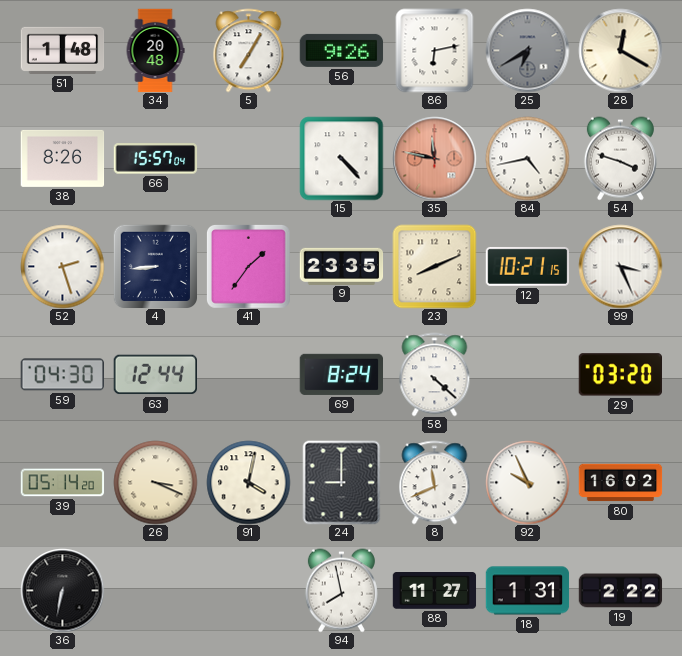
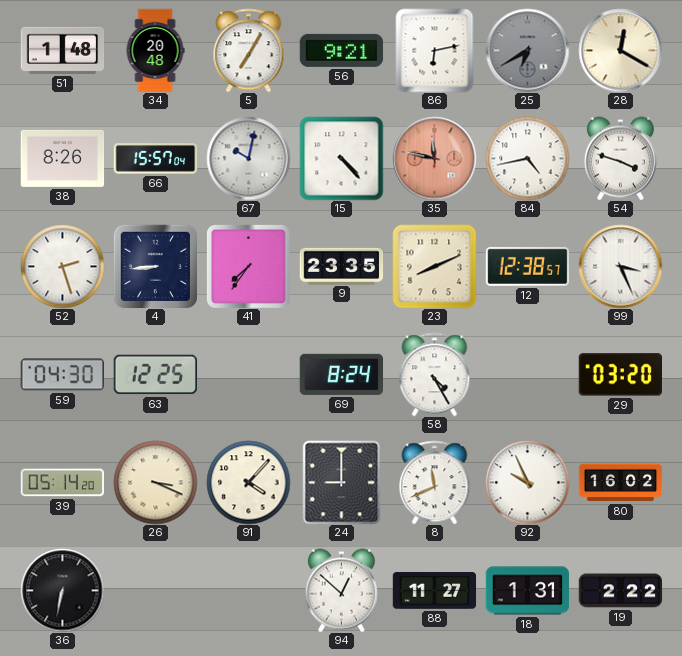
56: 9:26 -> 9:21 (341, 50)
67: none -> 10:02 (248, 158)
41: 1:36 -> 7:36 (248, 266)
12: 10:21 -> 12:38 (527, 266)
63: 12:44 -> 12:25 (155, 375)
58: 4:22 -> 4:25 (435, 374)
91: 4:02 -> 4:07 (248, 482)
94: 7:58 -> 12:52 (341, 590)
